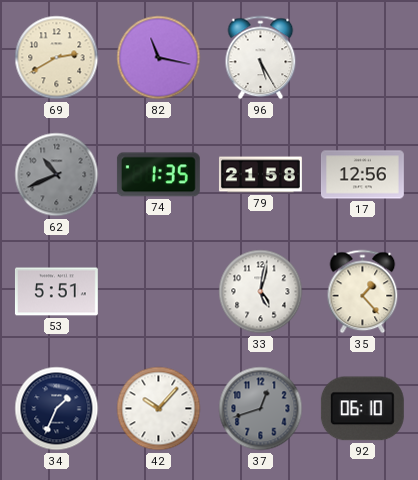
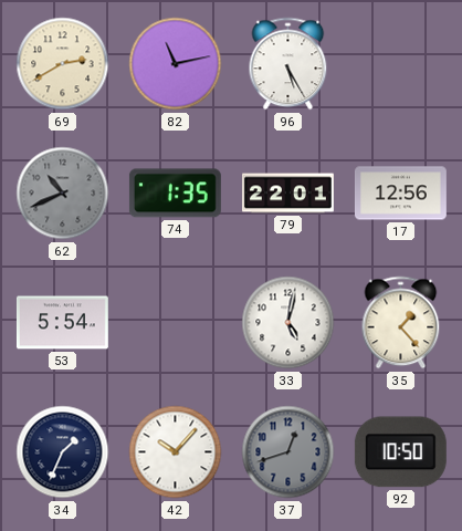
82: 11:17 -> 11:13 (176, 64)
79: 21:58 -> 22:01 (288, 194)
53: 5:51 -> 5:54 (62, 323)
92: 06:10 -> 10:50 (400, 452)
